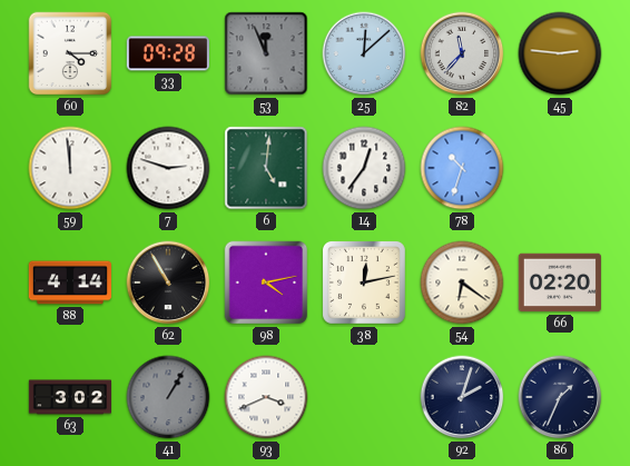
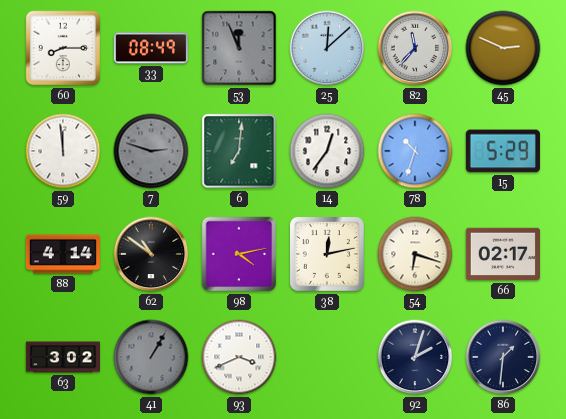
60: 4:15 -> 8:15 (63, 48)
33: 09:28 -> 08:49 (151, 48)
45: 2:46 -> 2:49 (503, 48)
7 dial: white -> grey (151, 151)
6: 5:01 -> 7:01 (239, 151)
15: none -> 5:29 (503, 151)
62: 10:55 -> 10:51 (151, 254)
54: 6:21 -> 6:18 (415, 254)
66: 02:20 -> 02:17 (503, 254)
86: 1:34 -> 1:31 (503, 357)
